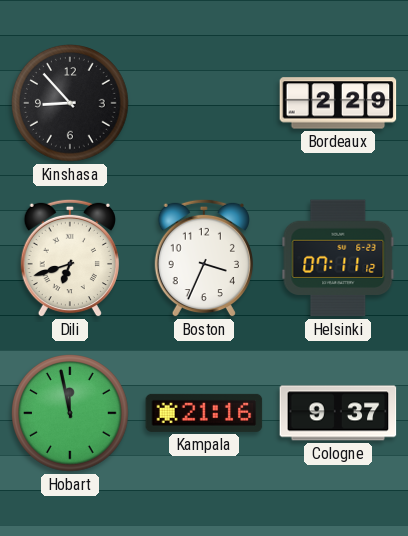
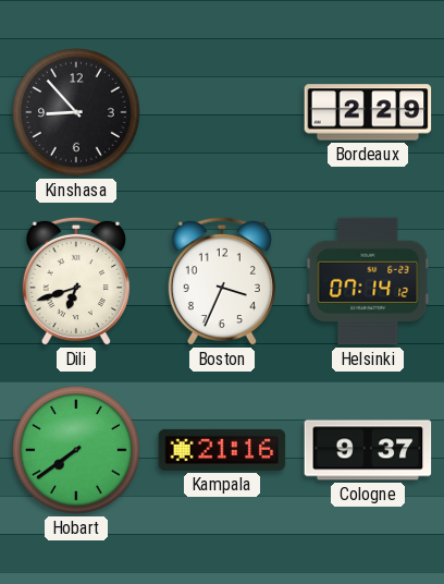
Helsinki: 07:11 -> 07:14 (368, 281)
Hobart: 11:58 -> 7:39 (76, 450)
